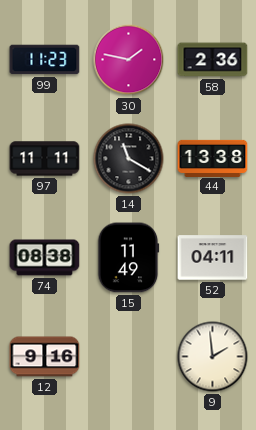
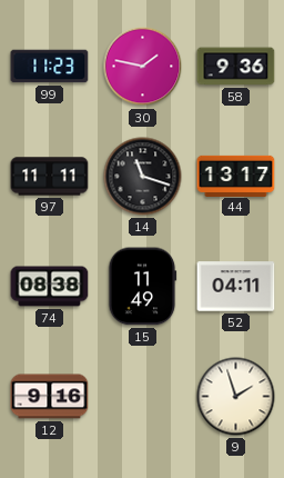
58: 2:36 -> 9:36 (236, 67)
14: 11:20 -> 11:18 (143, 177)
44: 13:38 -> 13:17 (236, 176)
9: 1:59 -> 1:57 (236, 397)
